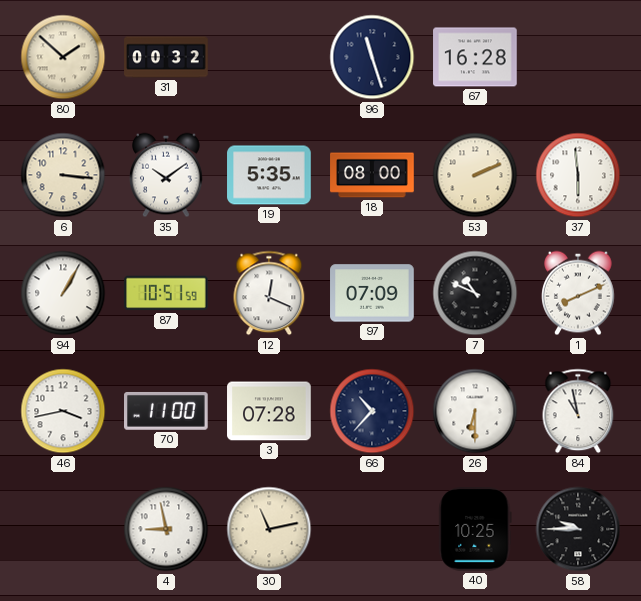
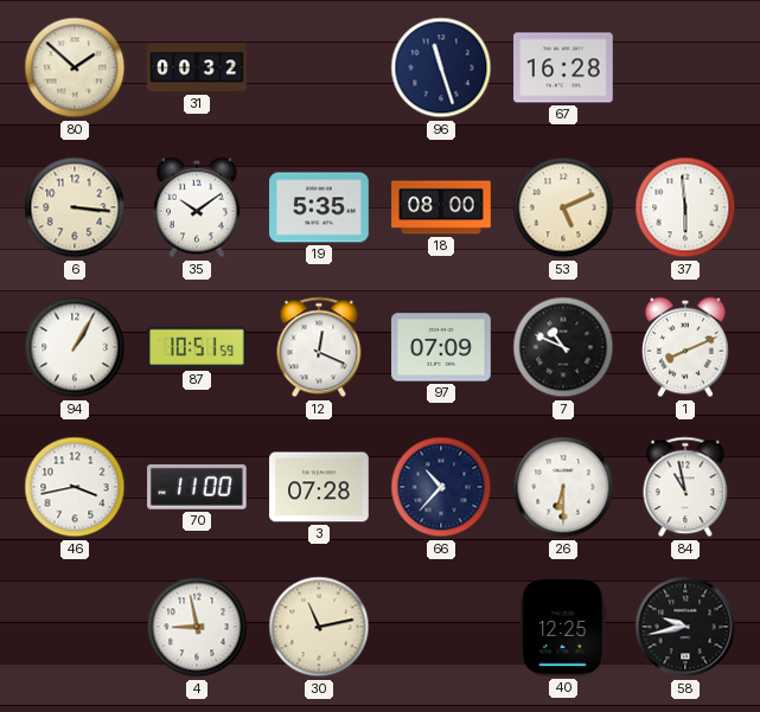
53: 2:11 -> 5:11 (563, 207)
40: 10:25 -> 12:25 (563, 627)
58: 9:45 -> 9:43 (685, 627)
